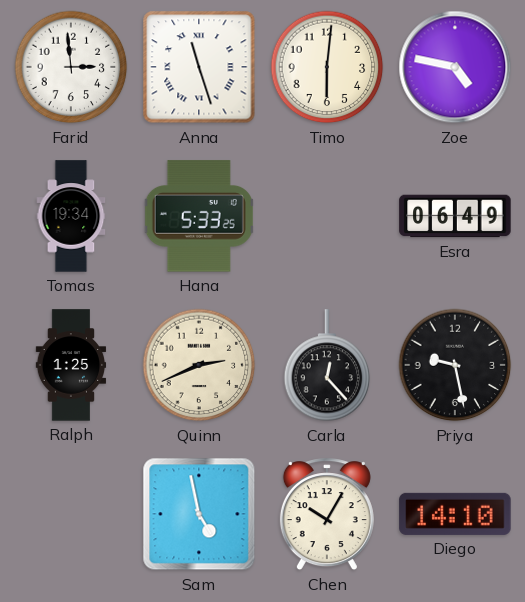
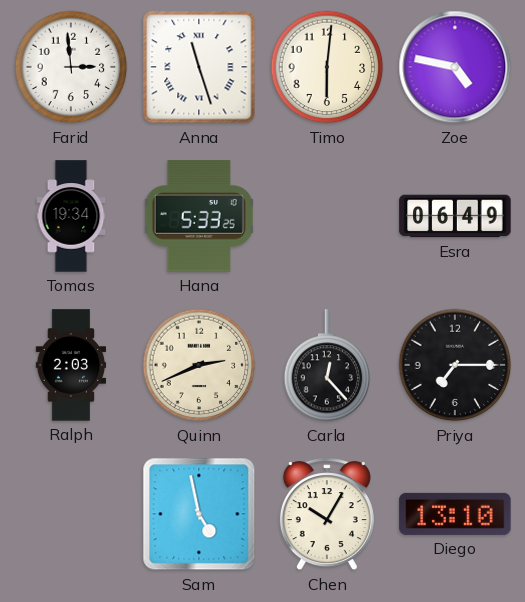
Ralph: 1:25 -> 2:03 (71, 365)
Priya: 9:28 -> 7:15 (455, 365)
Diego: 14:10 -> 13:10 (455, 514)
